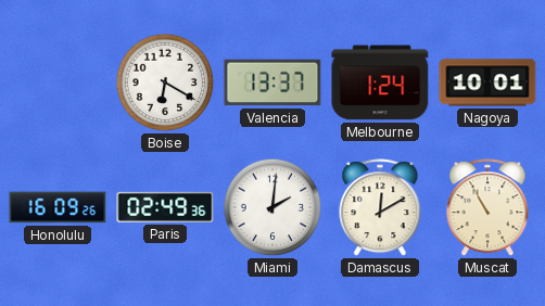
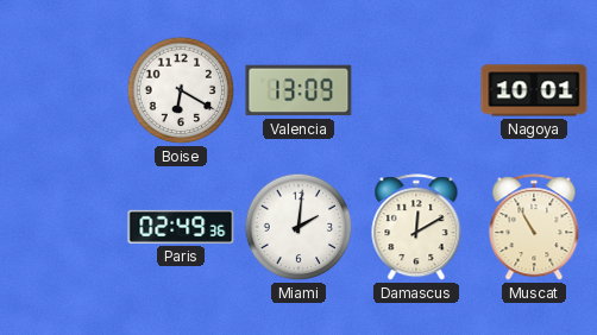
Valencia: 13:37 -> 13:09 (298, 90)
Melbourne: 1:24 -> none (380, 82)
Honolulu: 16:09 -> none (58, 207)
